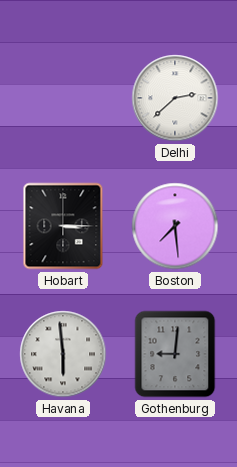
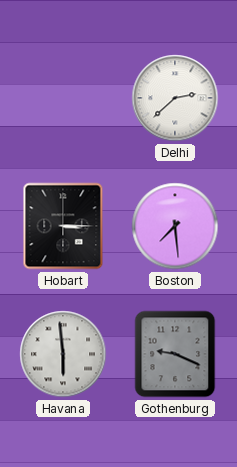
Gothenburg: 9:01 -> 9:19 (175, 354)
